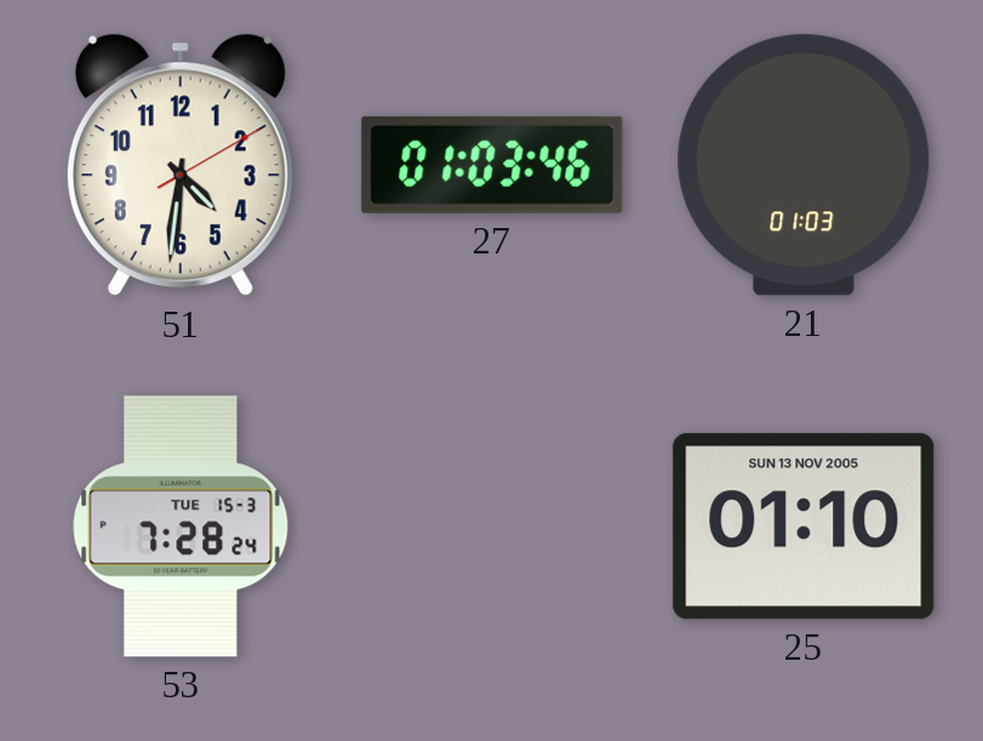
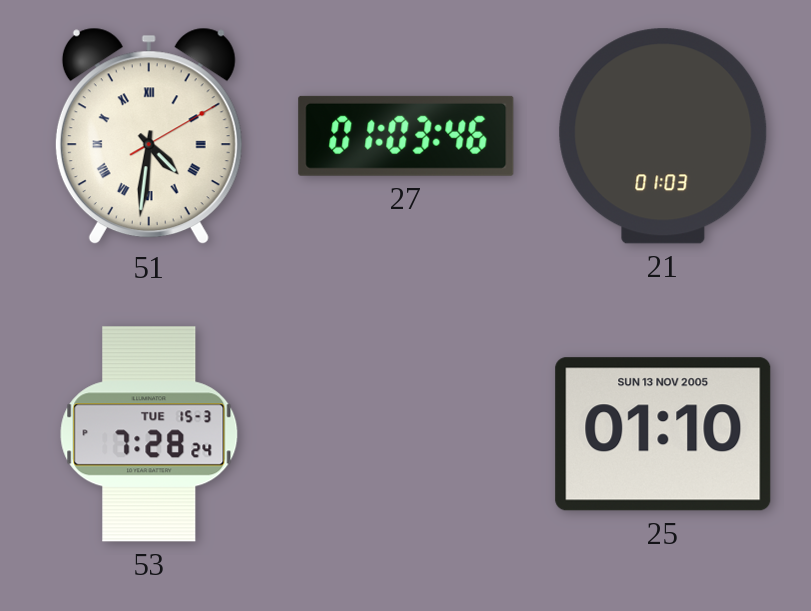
51 numerals: Arabic -> Roman (149, 136)
